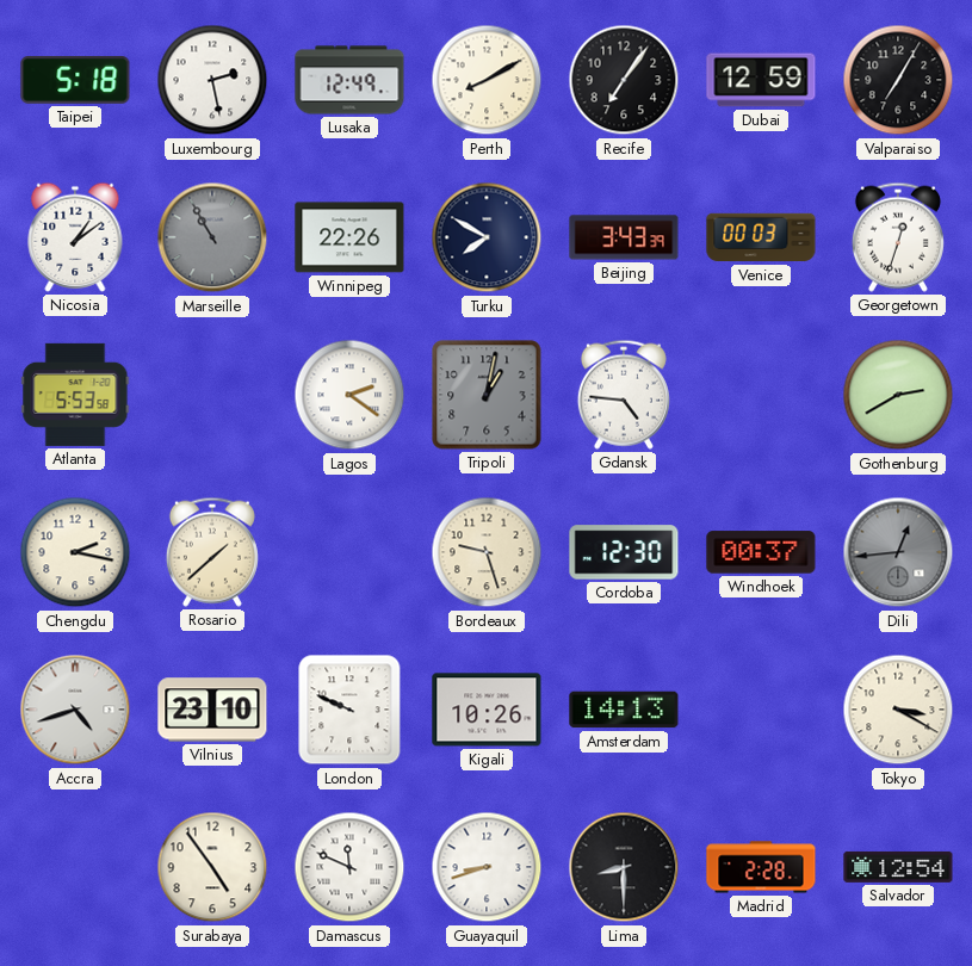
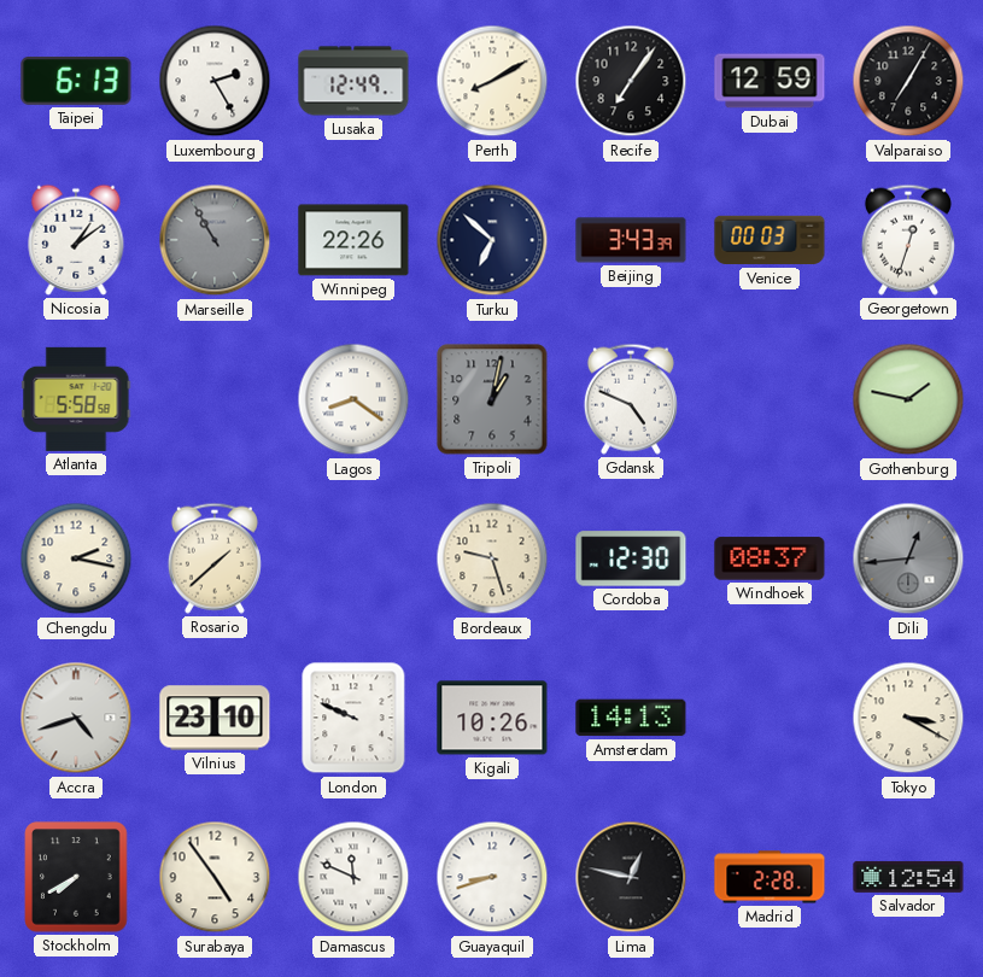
Taipei: 5:18 -> 6:13 (76, 81)
Luxembourg: 2:28 -> 2:25 (215, 81)
Turku: 7:50 -> 6:52 (492, 240)
Atlanta: 5:53 -> 5:58 (76, 399)
Lagos: 2:21 -> 8:21 (353, 399)
Gdansk: 4:46 -> 4:49 (631, 399)
Gothenburg: 2:40 -> 1:47 (908, 399)
Windhoek: 00:37 -> 08:37 (770, 558)
Stockholm: none -> 7:40 (76, 877)
Lima: 8:30 -> 12:47 (631, 877)
